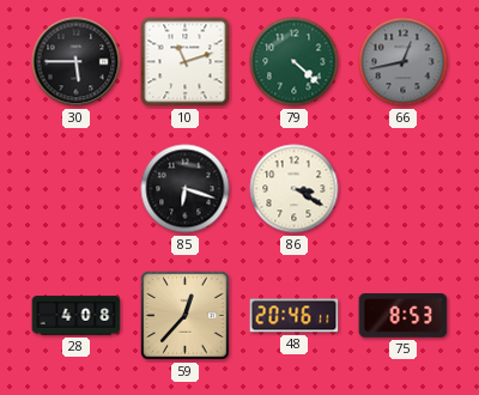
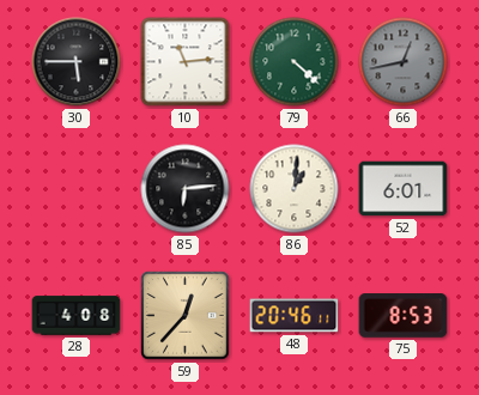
10: 11:12 -> 11:14 (186, 62)
85: 6:18 -> 6:14 (186, 189)
86: 3:20 -> 1:01 (295, 189)
52: none -> 6:01 (404, 189)
